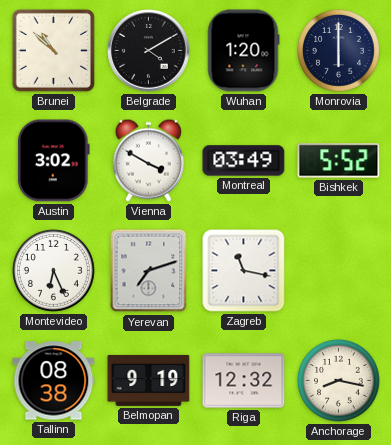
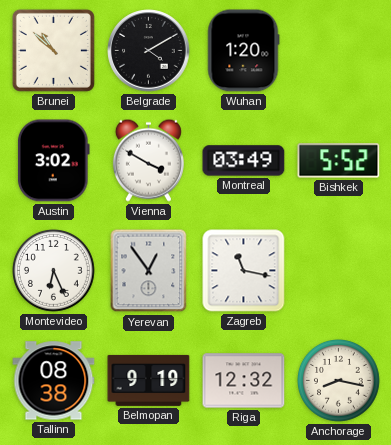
Monrovia: 6:00 -> none (339, 51)
Yerevan: 7:12 -> 12:54 (149, 271)
